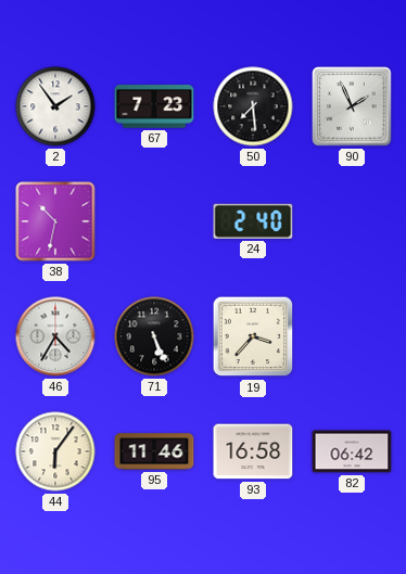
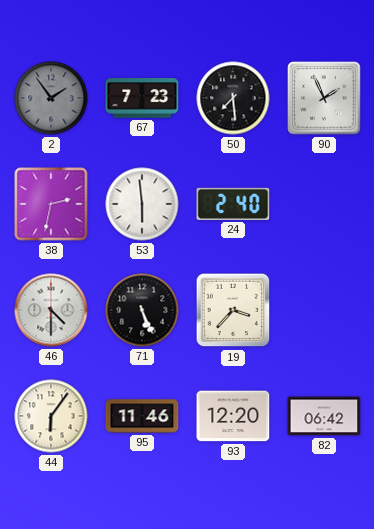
2 dial: white -> grey (51, 98)
38: 10:32 -> 2:32 (51, 204)
53: none -> 5:59 (142, 204)
46: 4:35 -> 4:30 (51, 310)
93: 16:58 -> 12:20 (233, 416)
